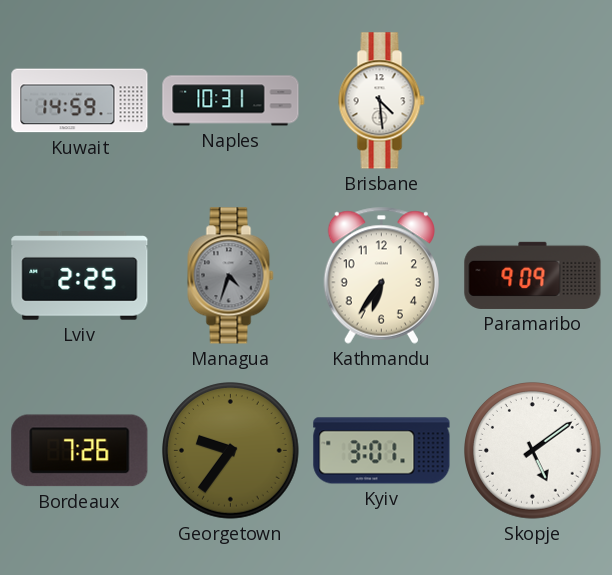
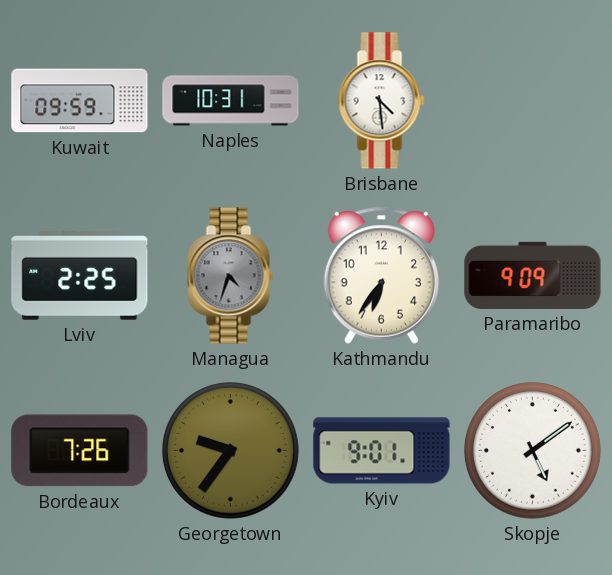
Kuwait: 14:59 -> 09:59 (80, 101)
Kyiv: 3:01 -> 9:01 (382, 451)
